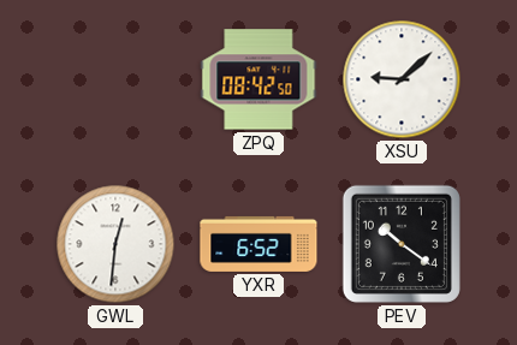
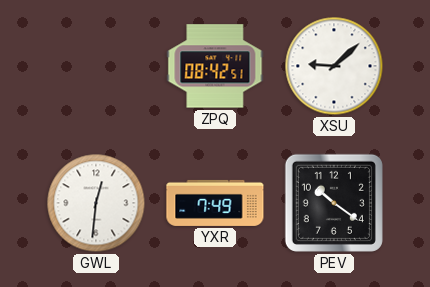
ZPQ: 08:42:50 -> 08:42:51 (215, 66)
YXR: 6:52 -> 7:49 (215, 203)
